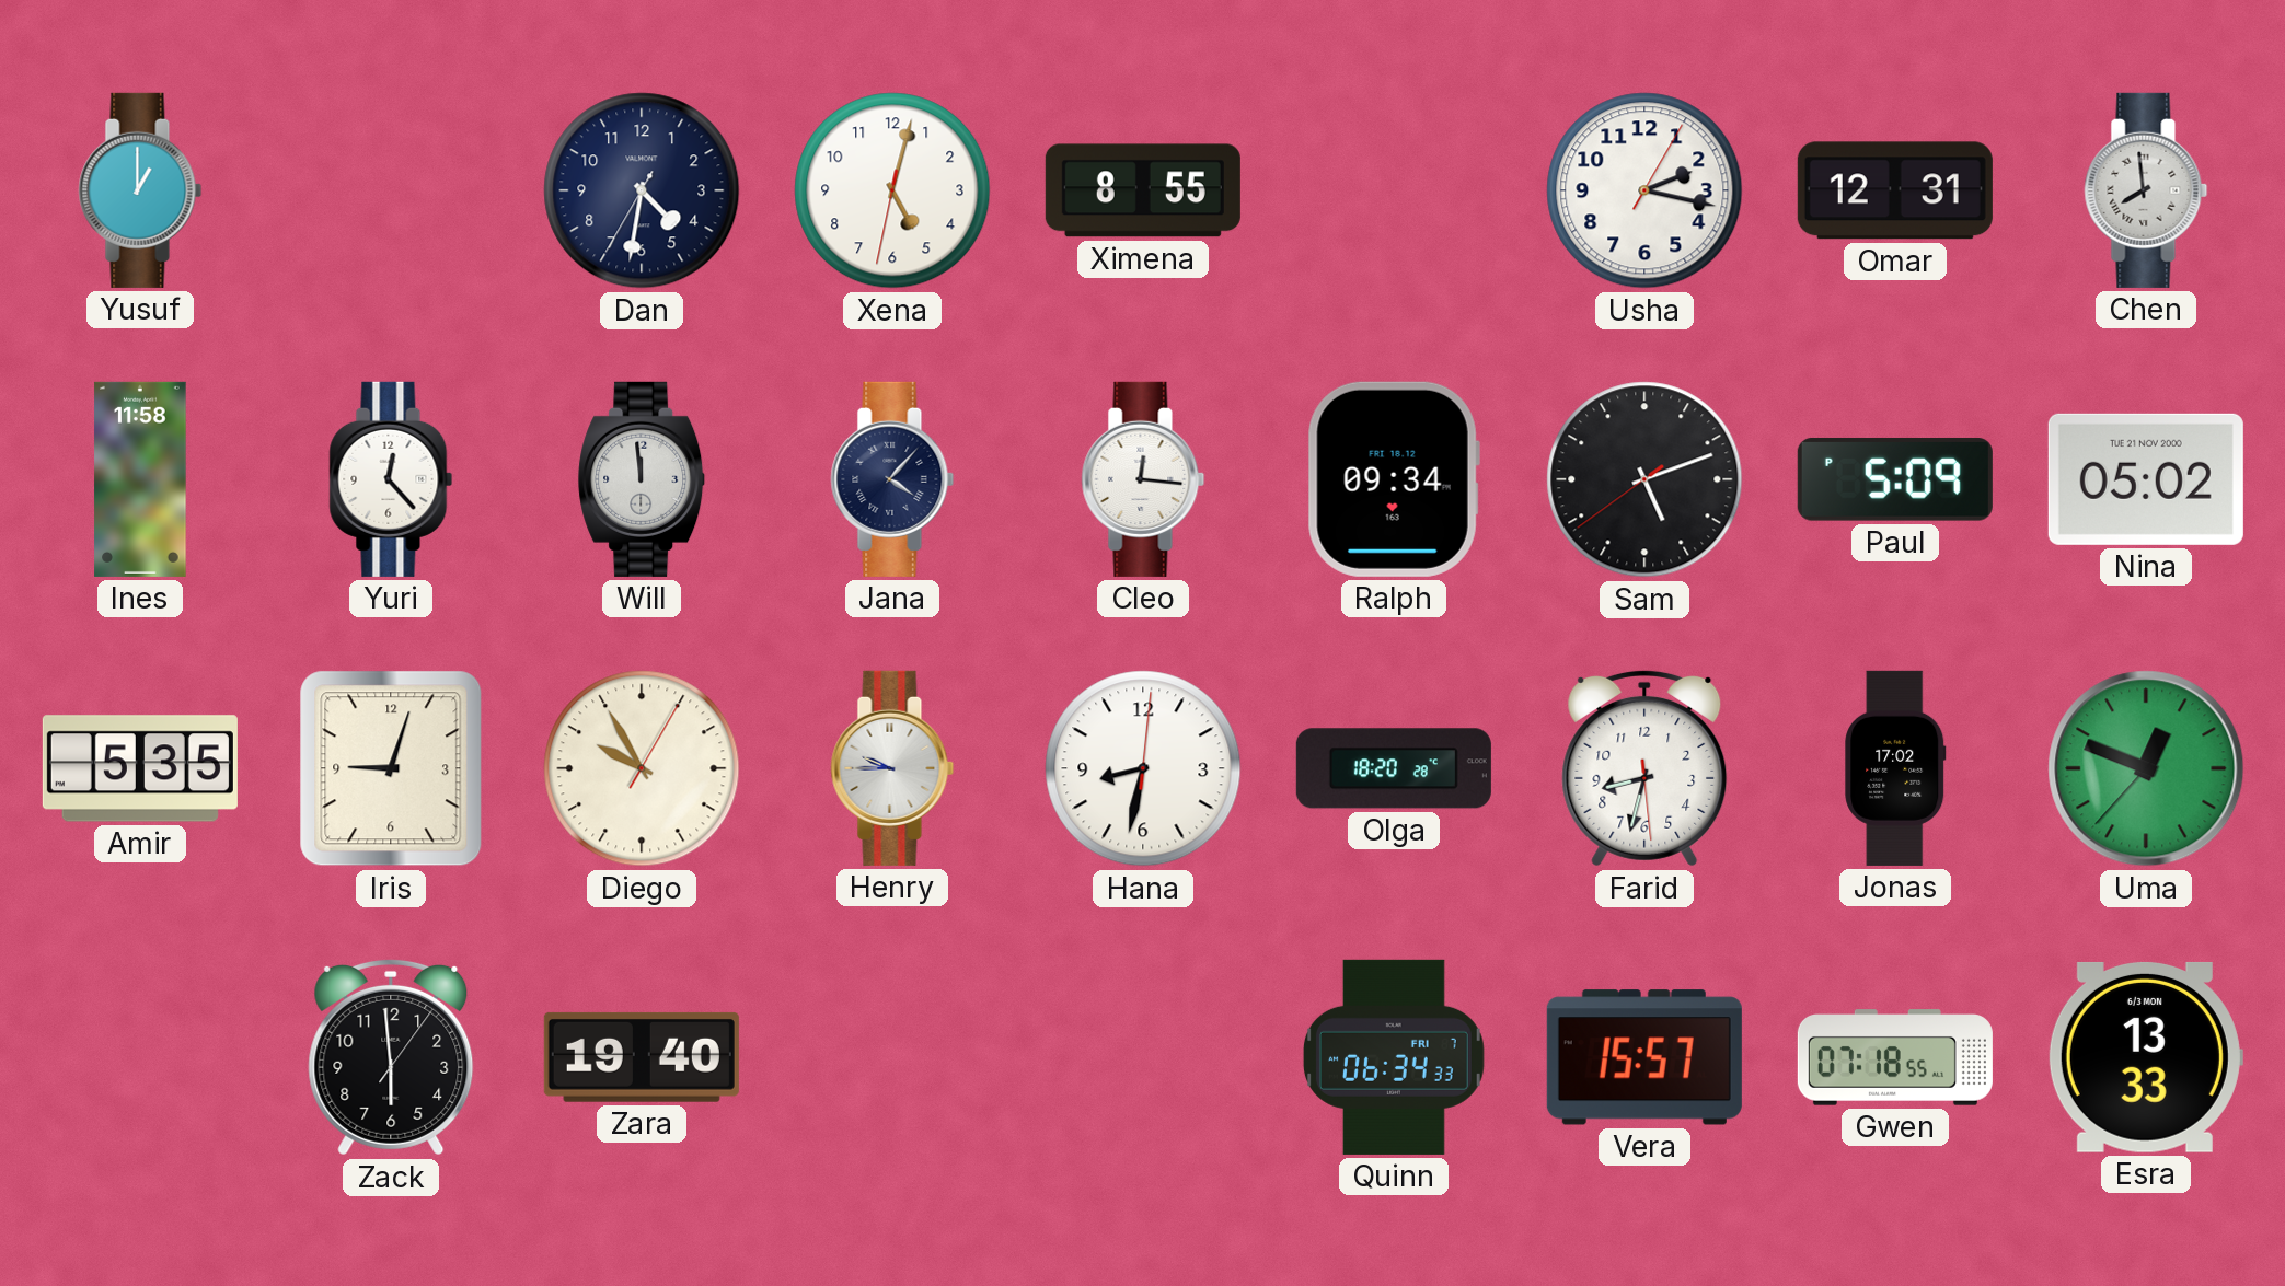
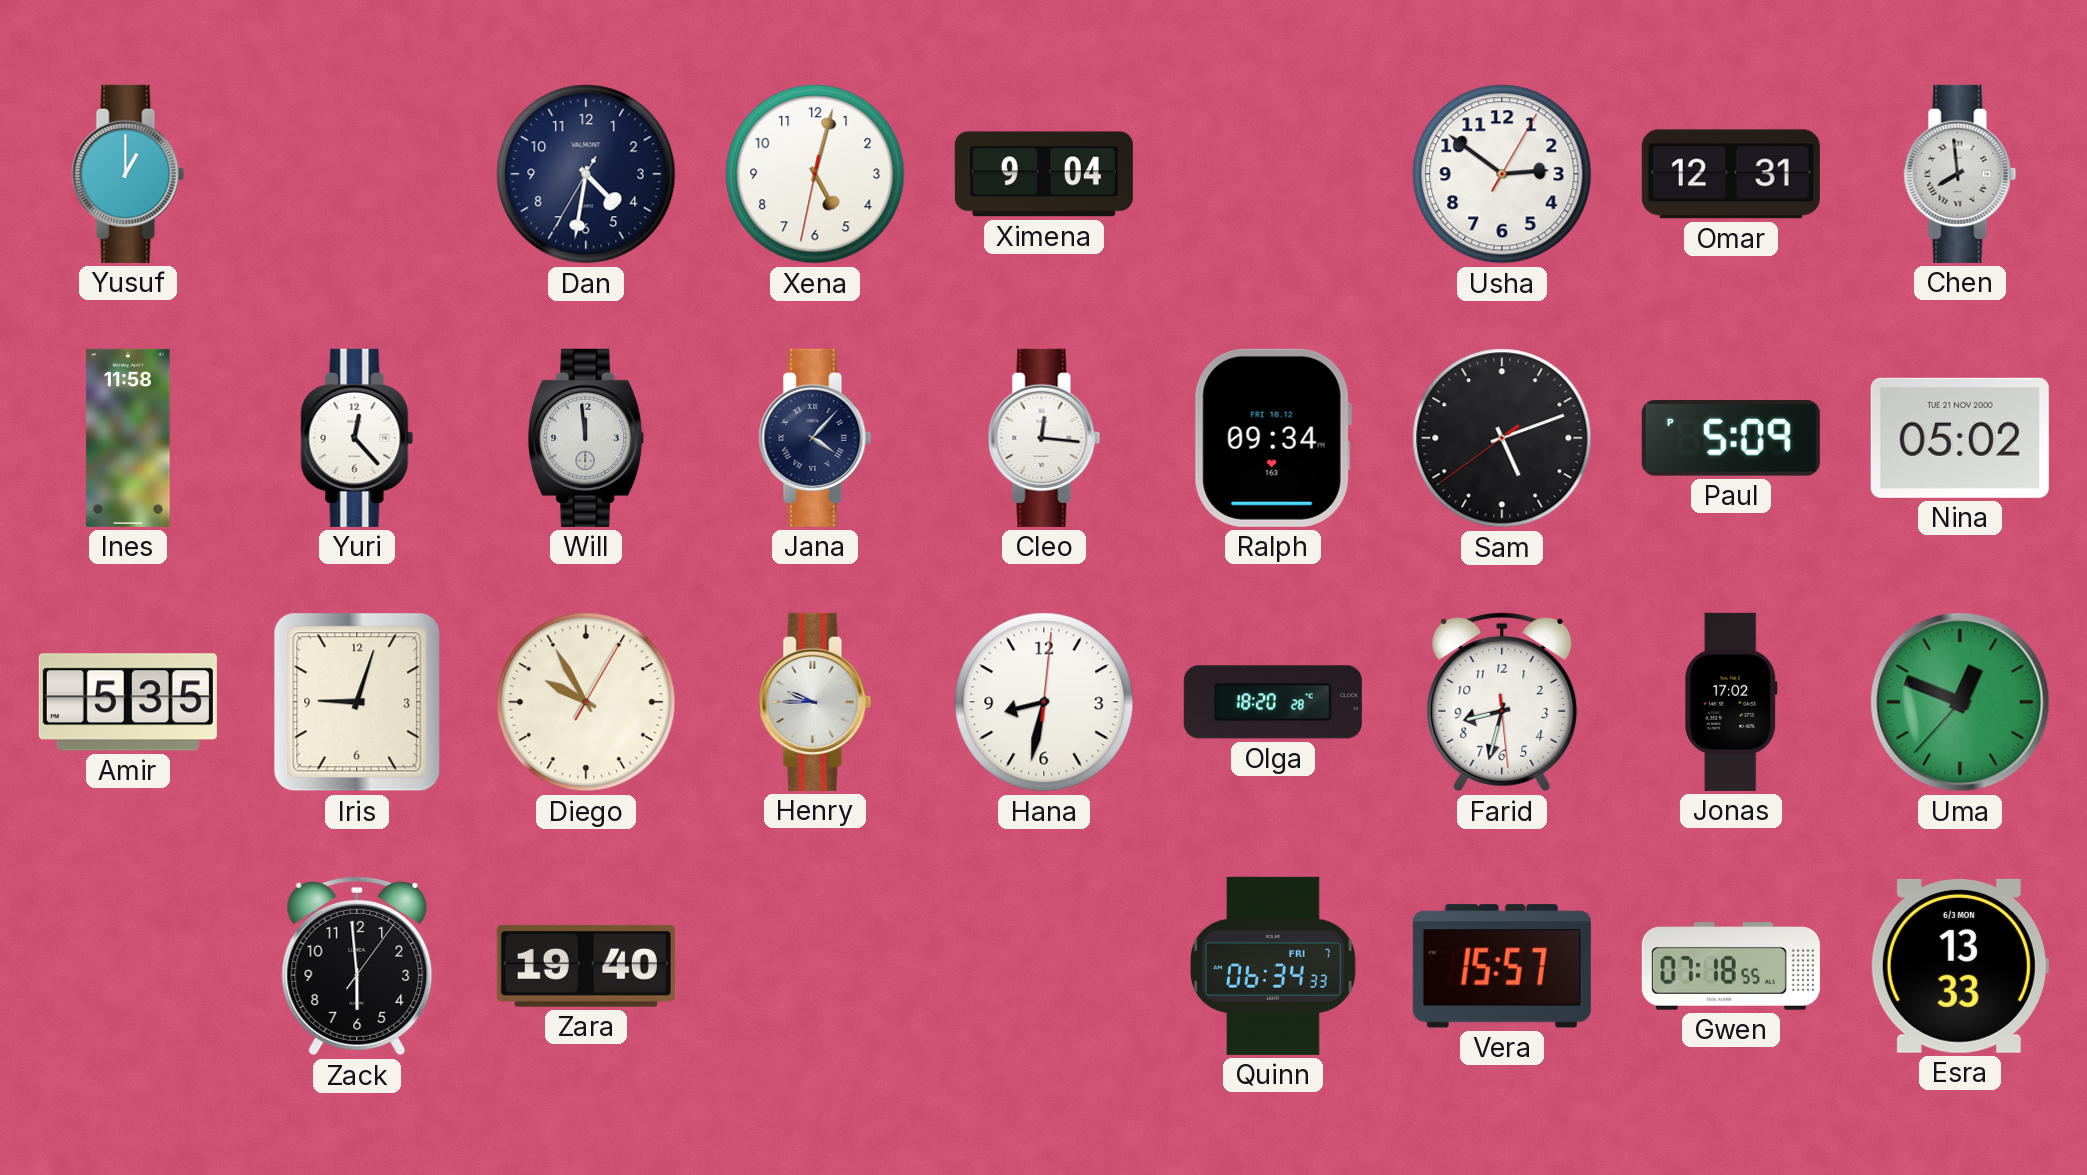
Ximena: 8:55 -> 9:04 (1044, 174)
Usha: 2:17 -> 2:51 (1502, 174)
